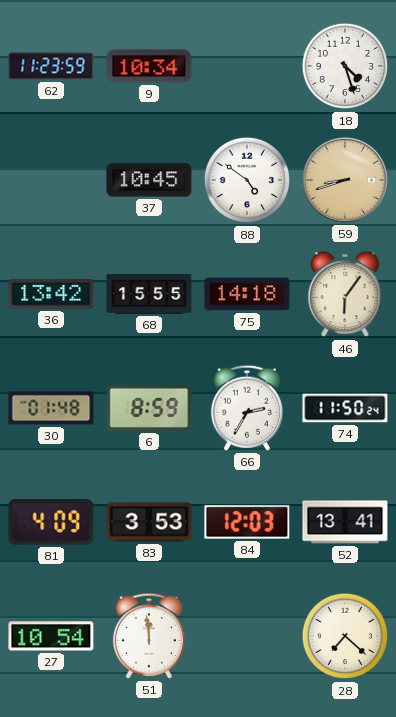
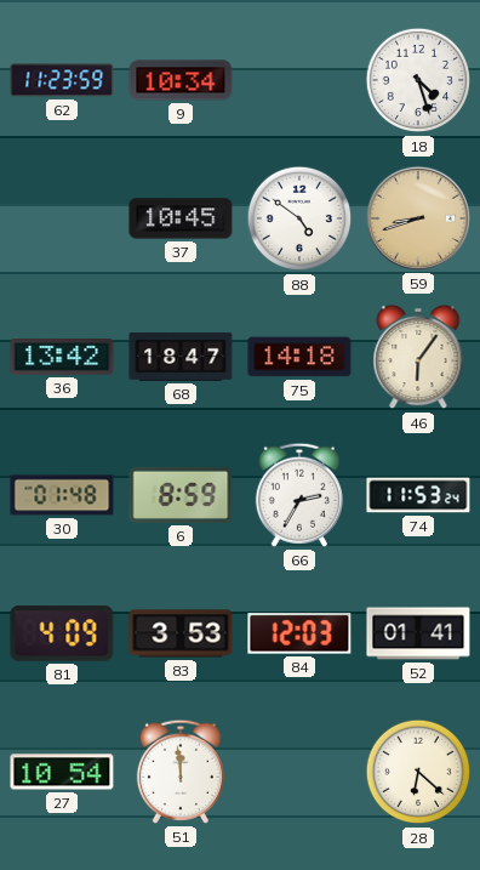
68: 15:55 -> 18:47 (181, 357)
74: 11:50 -> 11:53 (418, 495)
52: 13:41 -> 01:41 (418, 633)
28: 7:22 -> 6:22 (418, 772)
